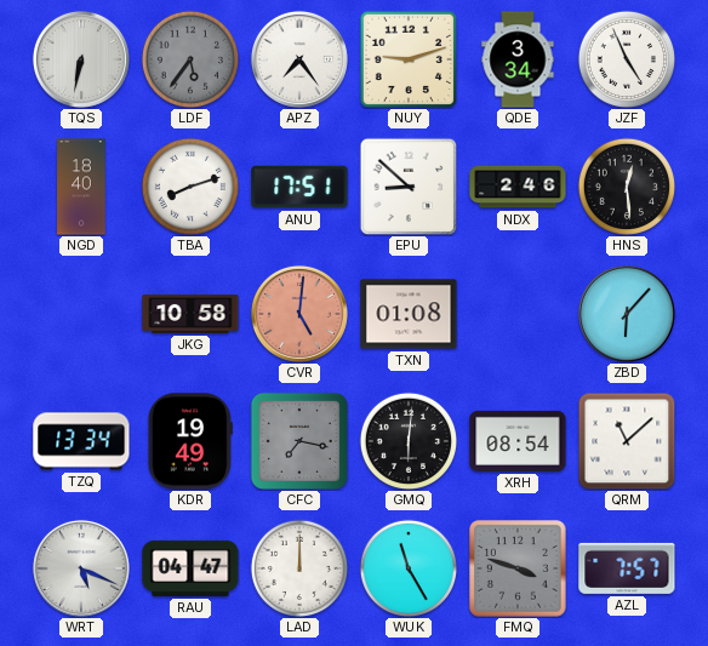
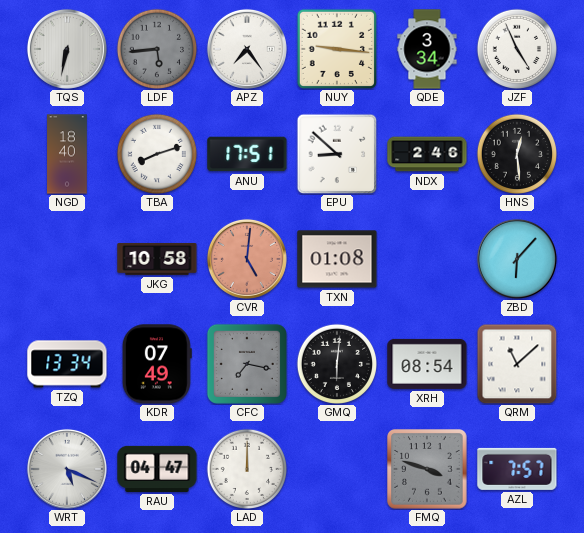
LDF: 5:36 -> 5:44 (156, 48)
NUY: 9:12 -> 9:16 (337, 49)
KDR: 19:49 -> 07:49 (157, 364)
WUK: 11:25 -> none (407, 567)
